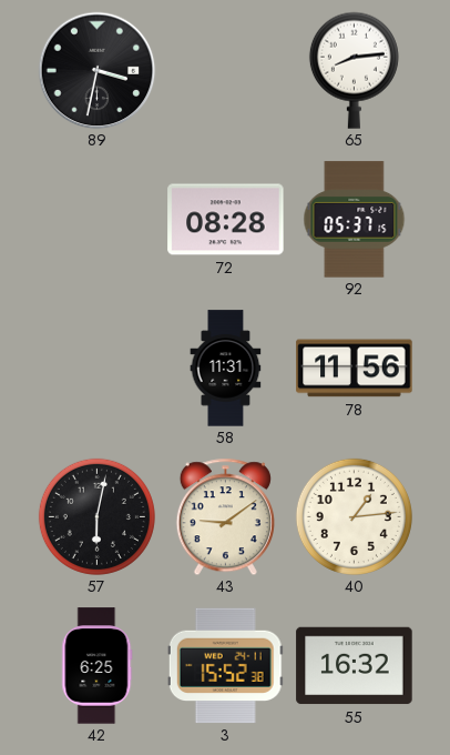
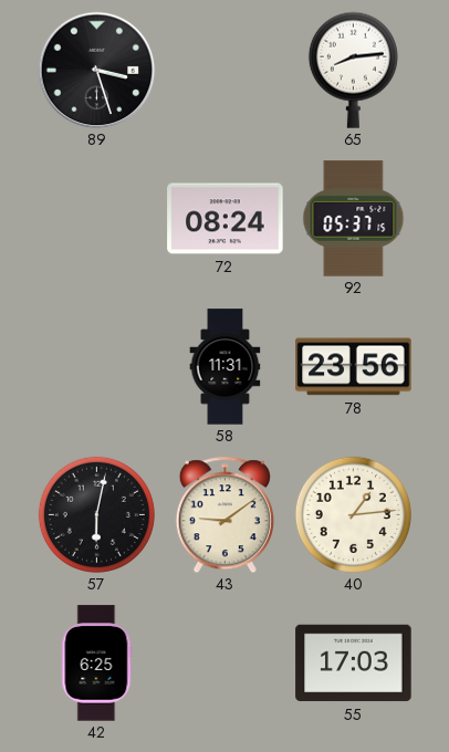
89: 3:32 -> 3:27 (96, 70)
72: 08:28 -> 08:24 (226, 219)
78: 11:56 -> 23:56 (354, 367)
3: 15:52 -> none (225, 666)
55: 16:32 -> 17:03 (354, 664)
